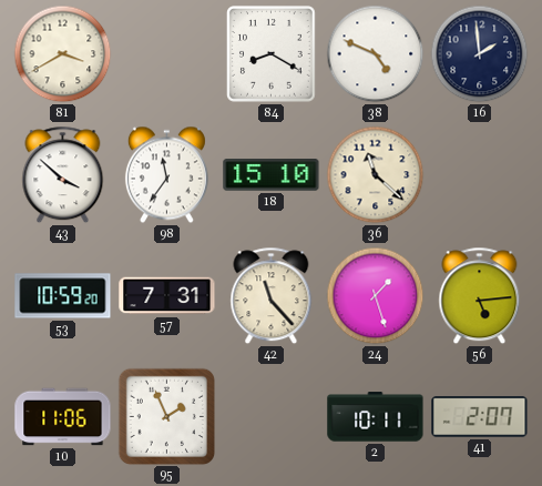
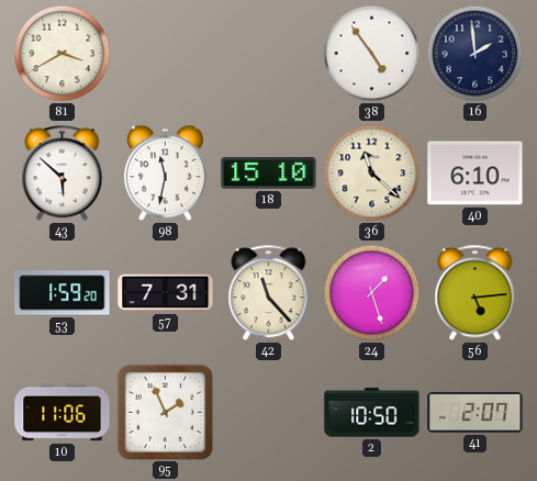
84: 8:20 -> none (272, 54)
38: 4:49 -> 4:54 (372, 54)
43: 3:52 -> 5:52 (63, 174)
98: 11:36 -> 11:32 (165, 174)
40: none -> 6:10 (476, 174)
53: 10:59 -> 1:59 (63, 293)
2: 10:11 -> 10:50 (372, 413)
